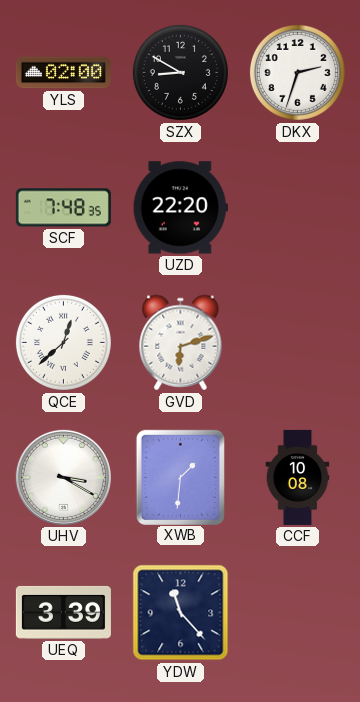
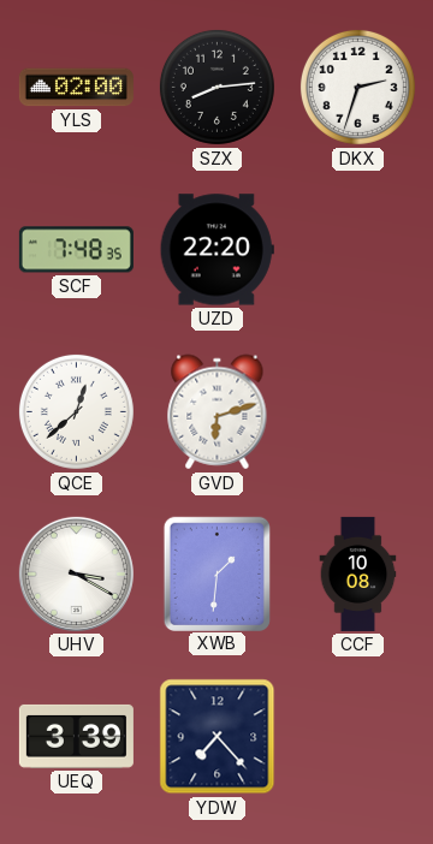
SZX: 8:50 -> 8:14 (216, 87)
YDW: 11:23 -> 7:23 (218, 737)
